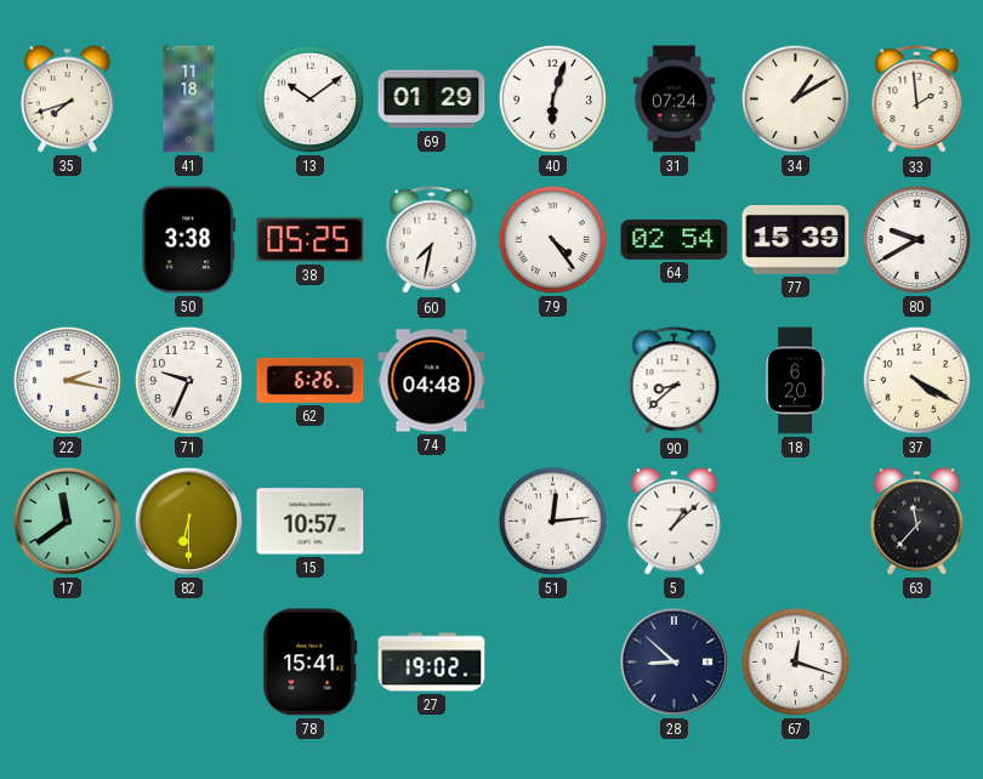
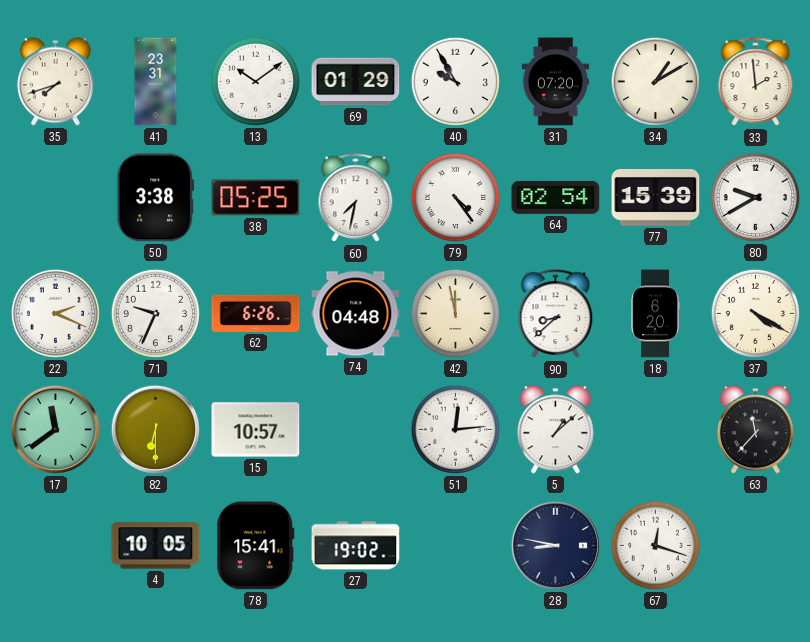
41: 11:18 -> 23:31 (156, 82)
40: 6:03 -> 9:55 (455, 81)
31: 07:24 -> 07:20 (556, 82)
22: 2:17 -> 2:19 (55, 313)
42: none -> 11:58 (455, 313)
4: none -> 10:05 (156, 546)
28: 8:52 -> 8:47 (555, 545)
